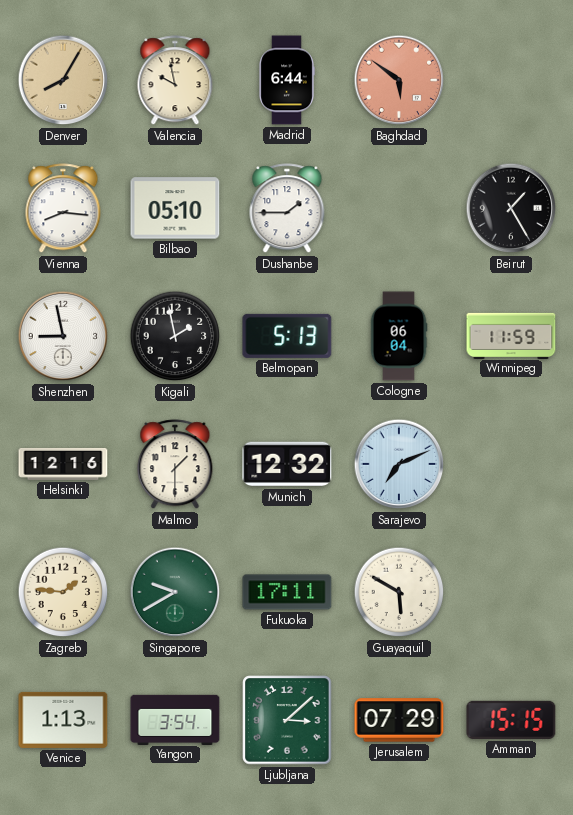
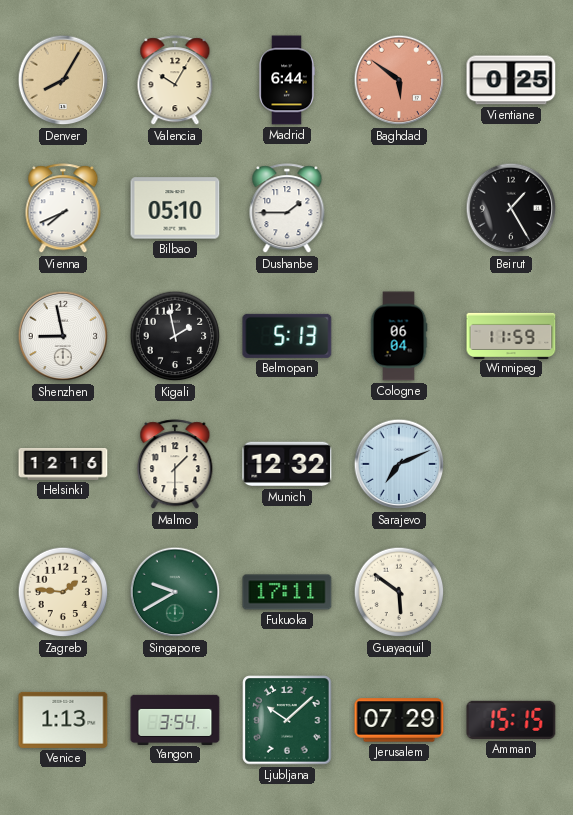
Valencia: 9:58 -> 10:05 (175, 81)
Vientiane: none -> 0:25 (511, 80)
Vienna: 8:16 -> 7:41 (63, 209)
Guayaquil: 5:50 -> 5:51 (399, 592)
Ljubljana: 3:08 -> 10:08 (287, 720)
